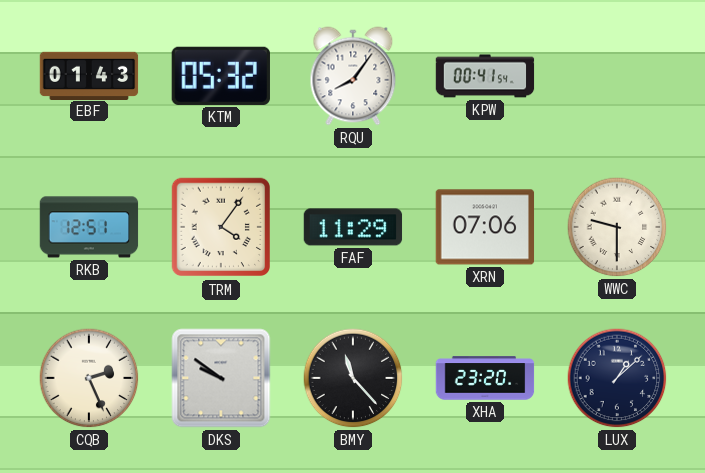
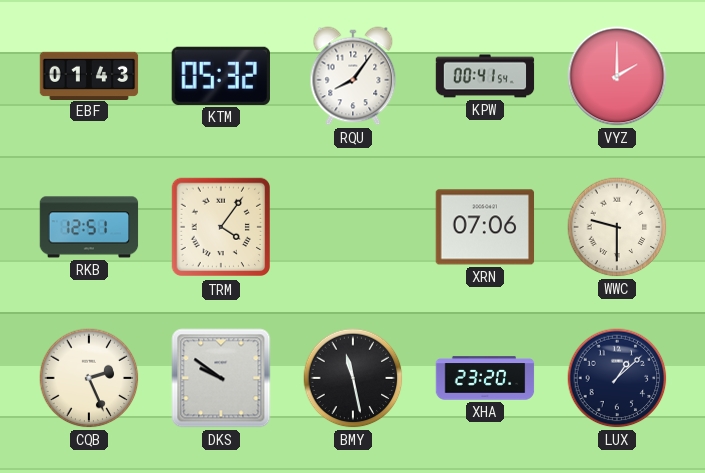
VYZ: none -> 2:00 (617, 76)
FAF: 11:29 -> none (353, 227)
BMY: 11:23 -> 11:28 (353, 378)
